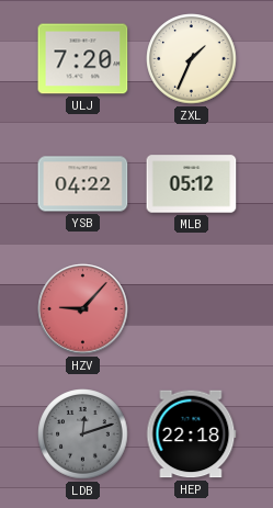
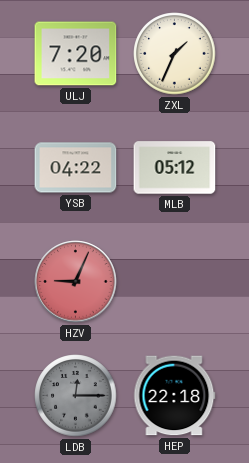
HZV: 9:07 -> 9:04 (76, 282)
LDB: 12:12 -> 12:15 (76, 396)
